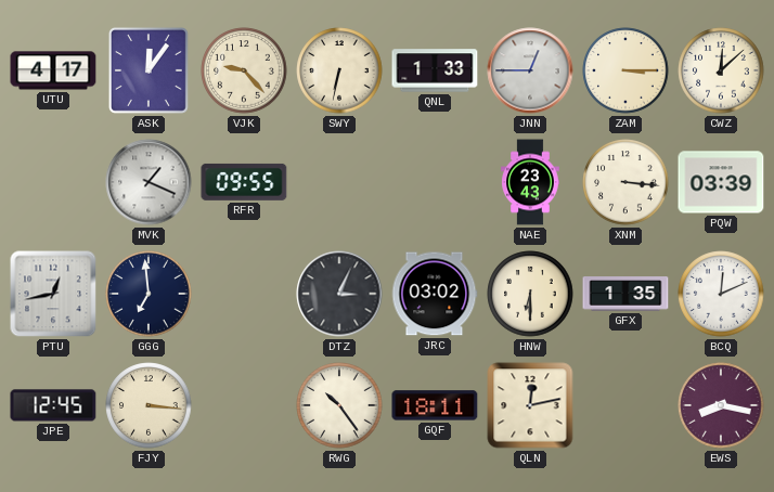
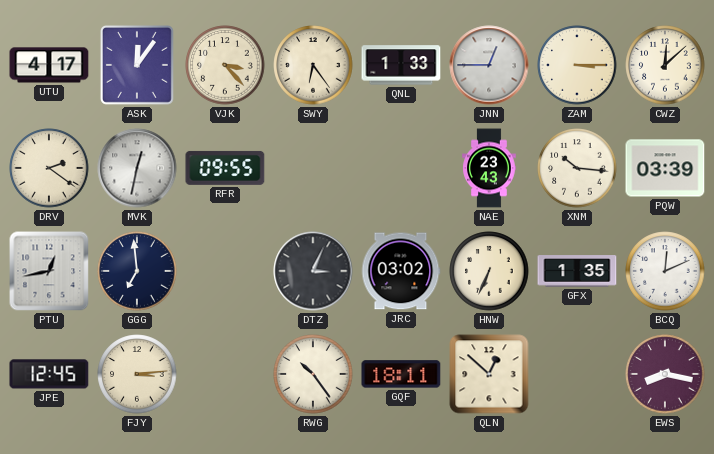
VJK: 9:23 -> 3:23 (225, 65)
SWY: 6:32 -> 6:24 (313, 65)
DRV: none -> 2:21 (49, 168)
MVK: 1:19 -> 12:32 (137, 168)
XNM: 3:16 -> 10:16 (577, 168)
HNW: 6:30 -> 6:34 (489, 271)
FJY: 3:16 -> 3:14 (137, 374)
QLN: 12:13 -> 12:52 (489, 374)
